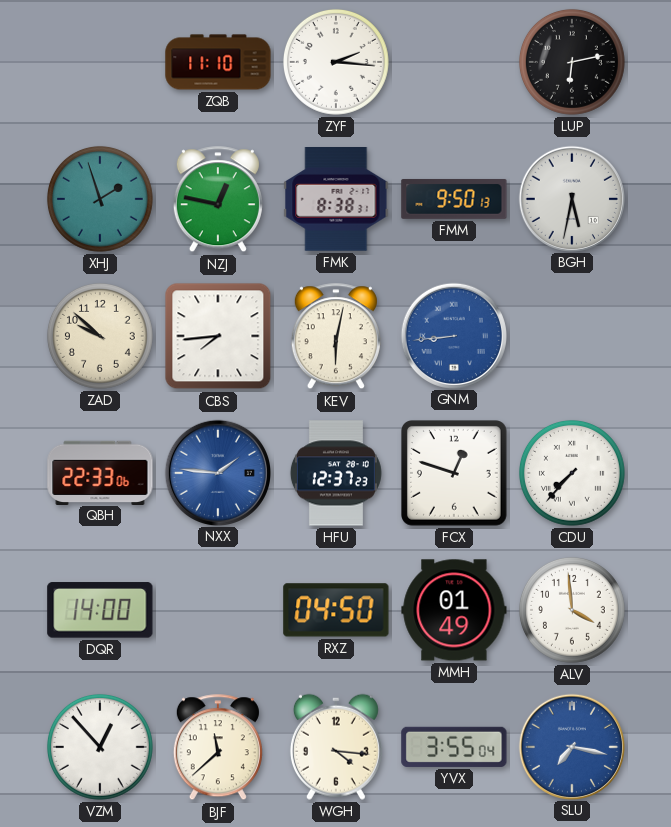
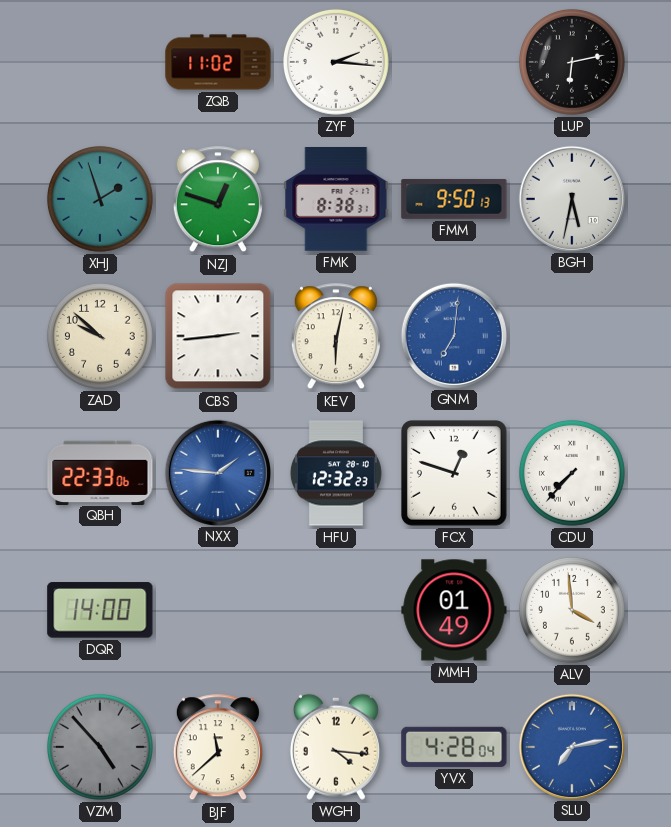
ZQB: 11:10 -> 11:02 (218, 62)
NZJ: 12:47 -> 12:48 (218, 200)
CBS: 7:44 -> 2:44 (218, 336)
GNM: 8:44 -> 7:01 (453, 335)
HFU: 12:37 -> 12:32 (336, 473)
RXZ: 04:50 -> none (336, 610)
VZM: 12:53 -> 4:53 (100, 747)
VZM dial: white -> grey (100, 747)
YVX: 3:55 -> 4:28 (454, 747)
SLU: 7:17 -> 7:13 (571, 746)
